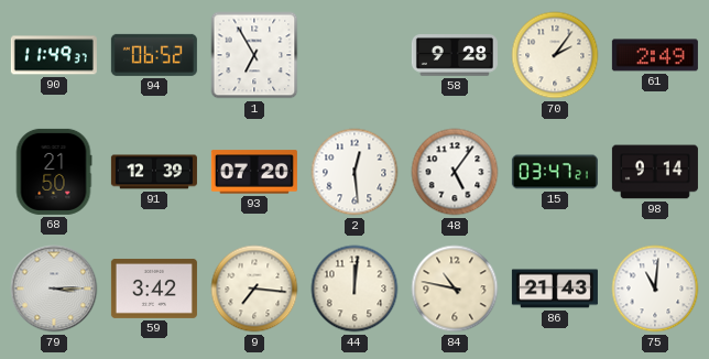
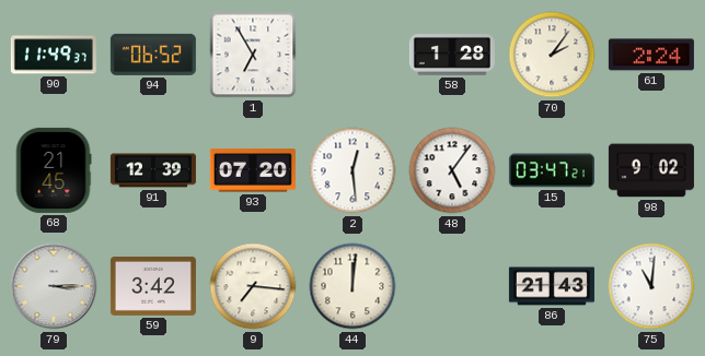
58: 9:28 -> 1:28 (452, 55)
61: 2:49 -> 2:24 (651, 55)
68: 21:50 -> 21:45 (54, 170)
98: 9:14 -> 9:02 (651, 170)
84: 10:47 -> none (455, 289)
